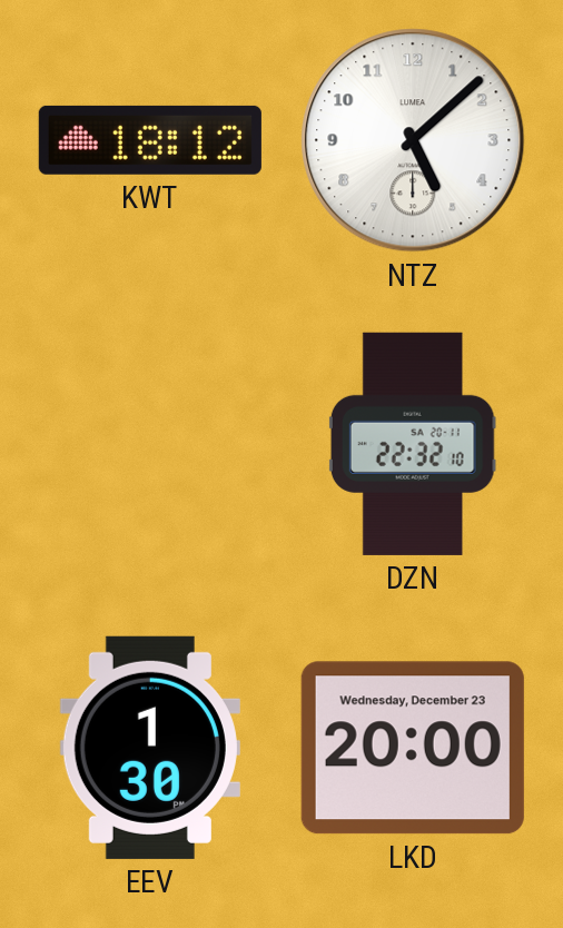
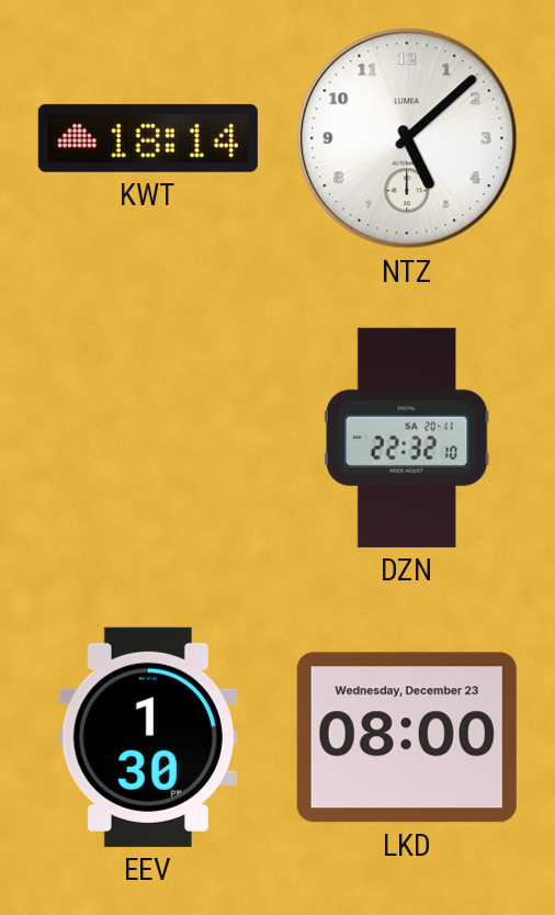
KWT: 18:12 -> 18:14 (148, 138)
LKD: 20:00 -> 08:00 (407, 737)
